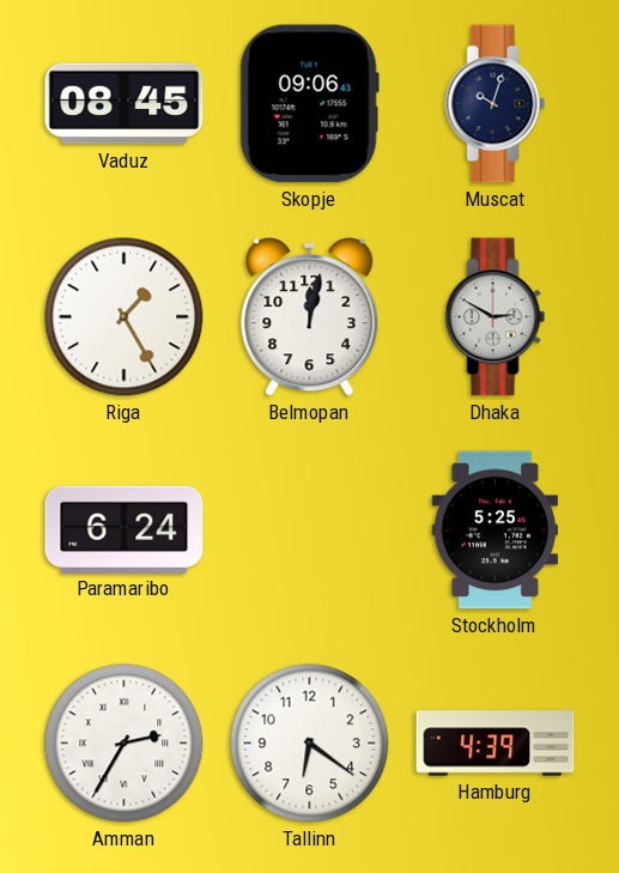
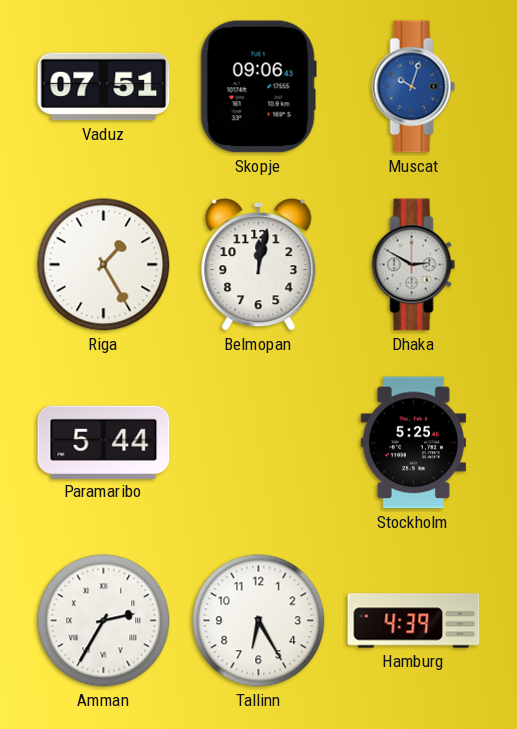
Vaduz: 08:45 -> 07:51 (104, 87)
Muscat dial: navy -> blue (414, 87)
Paramaribo: 6:24 -> 5:44 (104, 442)
Tallinn: 6:21 -> 6:25 (259, 621)
